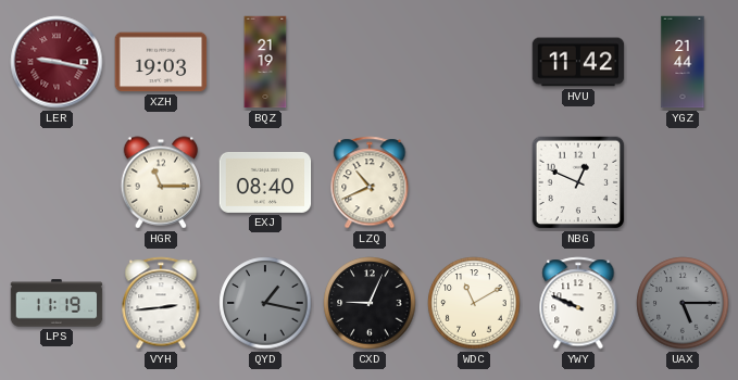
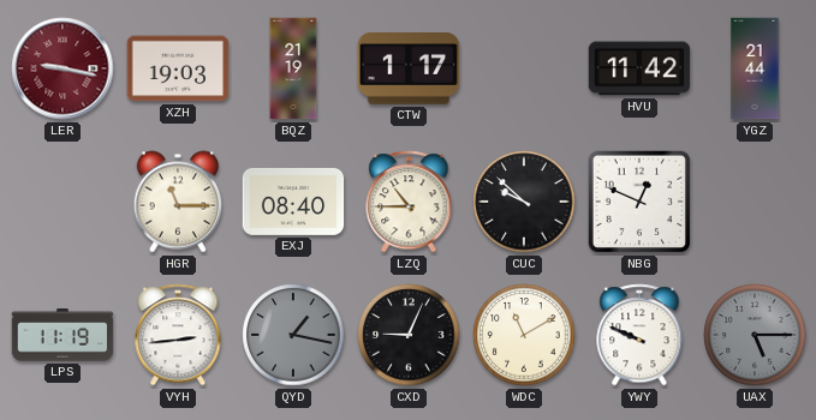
CTW: none -> 1:17 (409, 70)
LZQ: 10:41 -> 10:45 (409, 202)
CUC: none -> 9:52 (524, 202)
